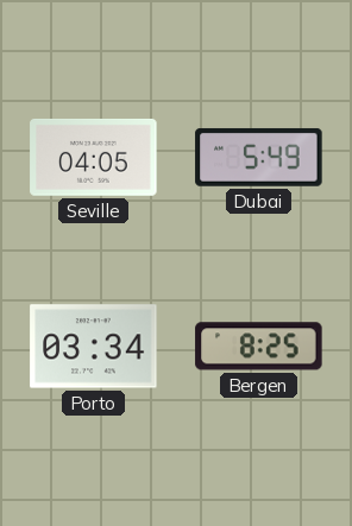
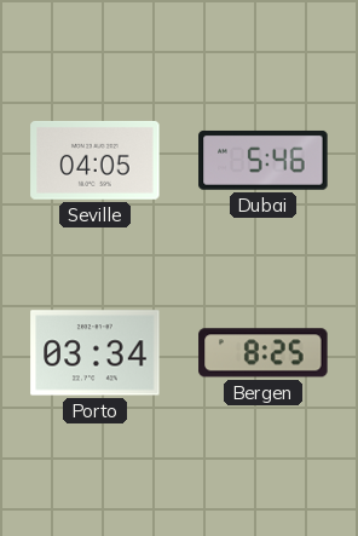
Dubai: 5:49 -> 5:46 (264, 161)
